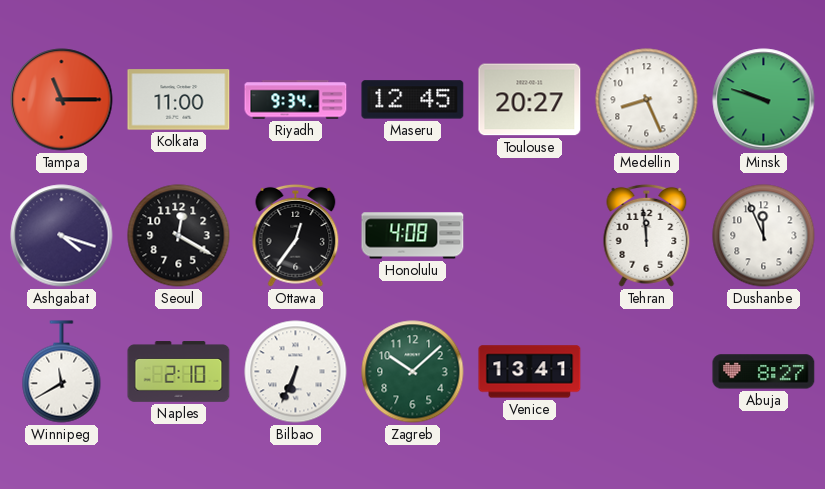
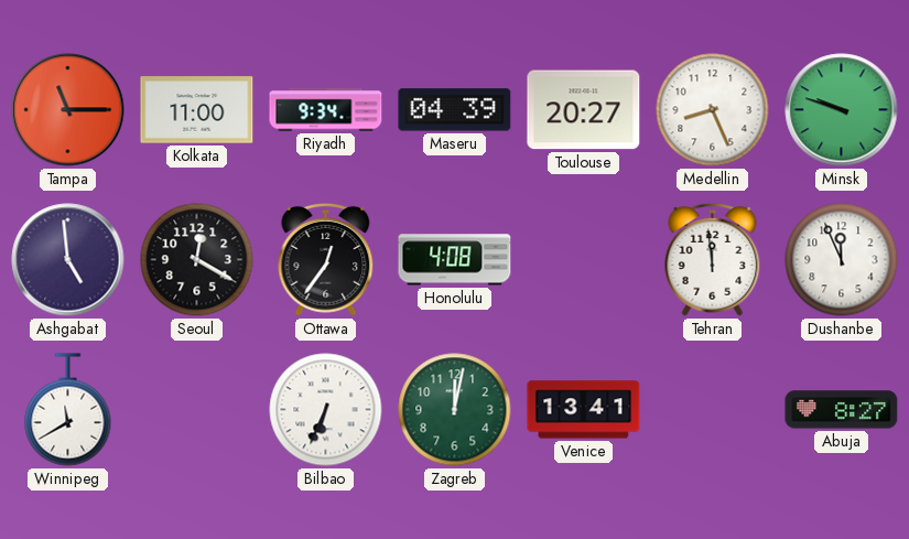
Maseru: 12:45 -> 04:39 (455, 110)
Ashgabat: 4:18 -> 4:59 (68, 260)
Naples: 2:10 -> none (179, 372)
Zagreb: 10:08 -> 12:02 (455, 410)
